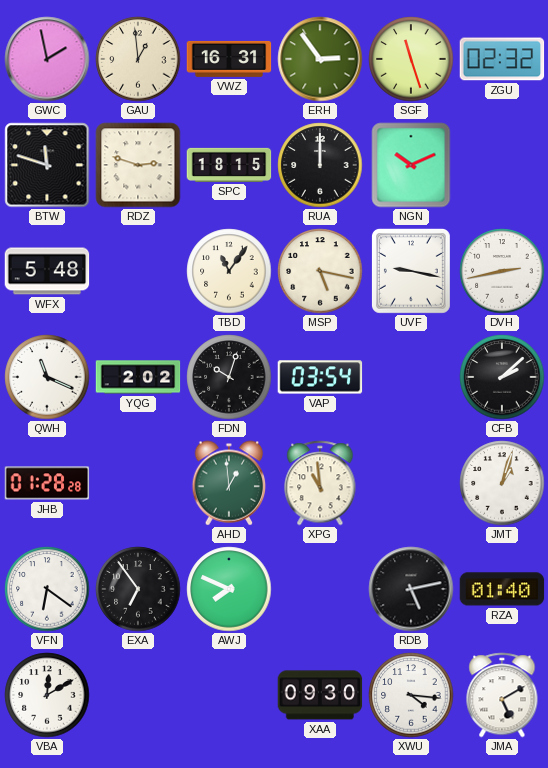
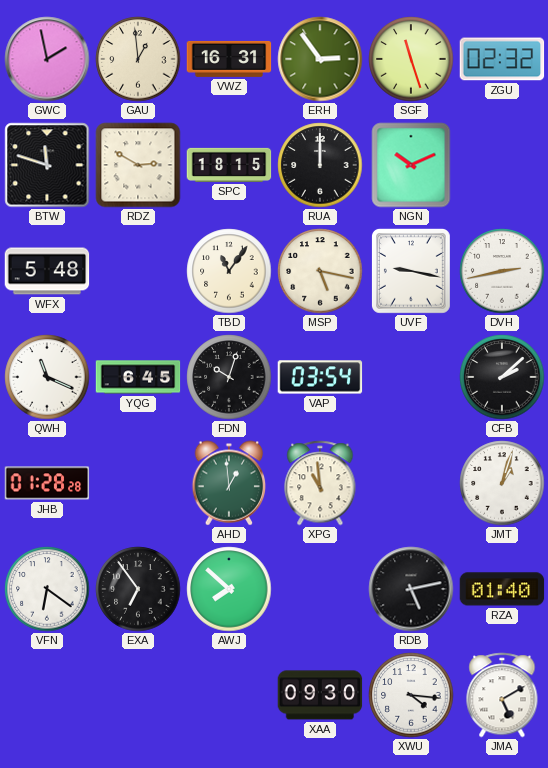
RDZ: 2:48 -> 2:50 (138, 165)
YQG: 2:02 -> 6:45 (138, 377)
AWJ: 7:49 -> 7:52 (229, 589)
VBA: 12:10 -> none (47, 695)
